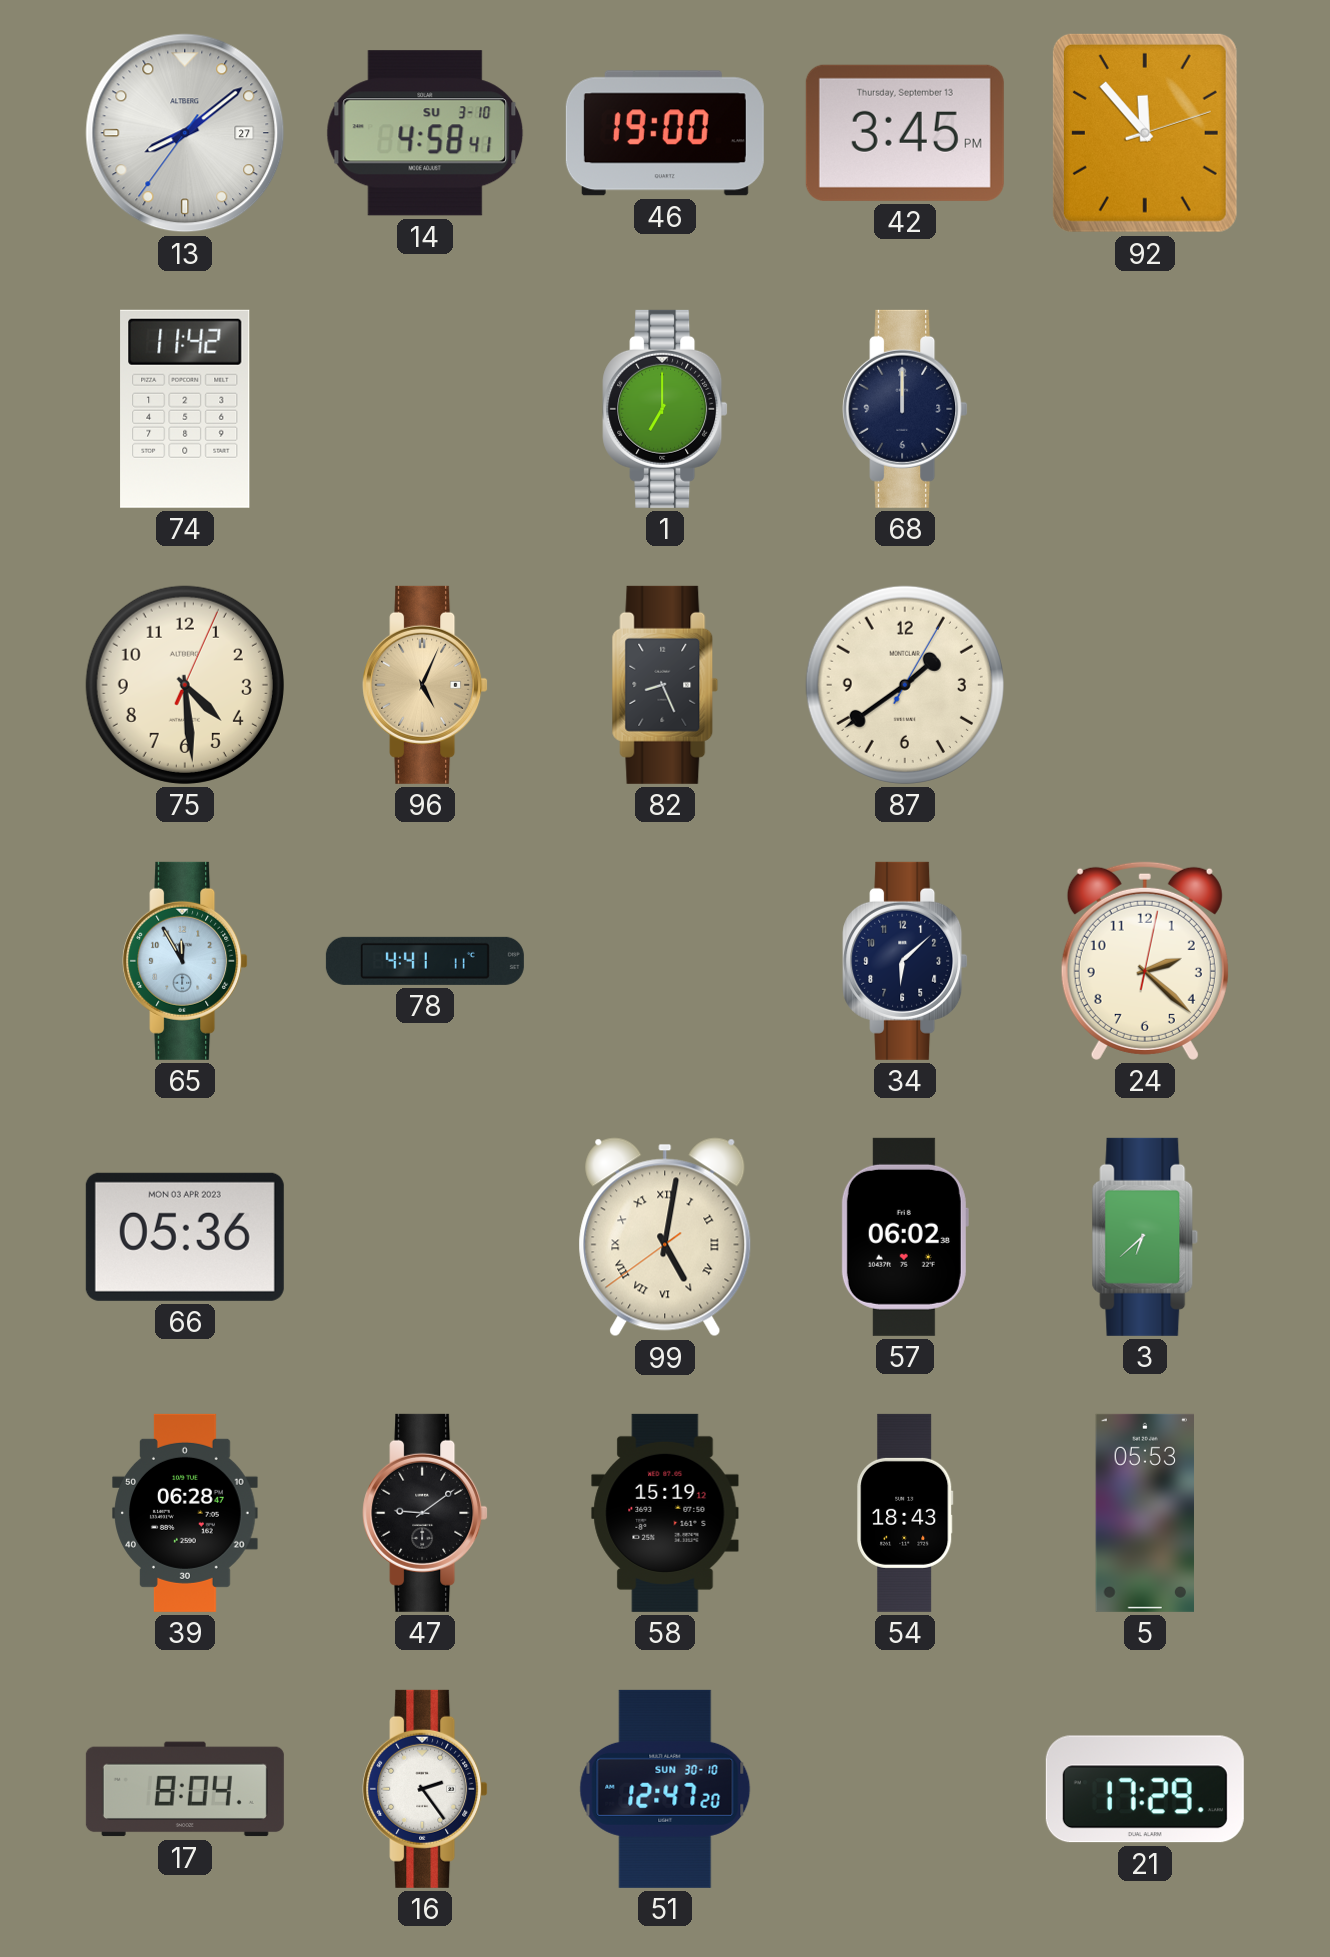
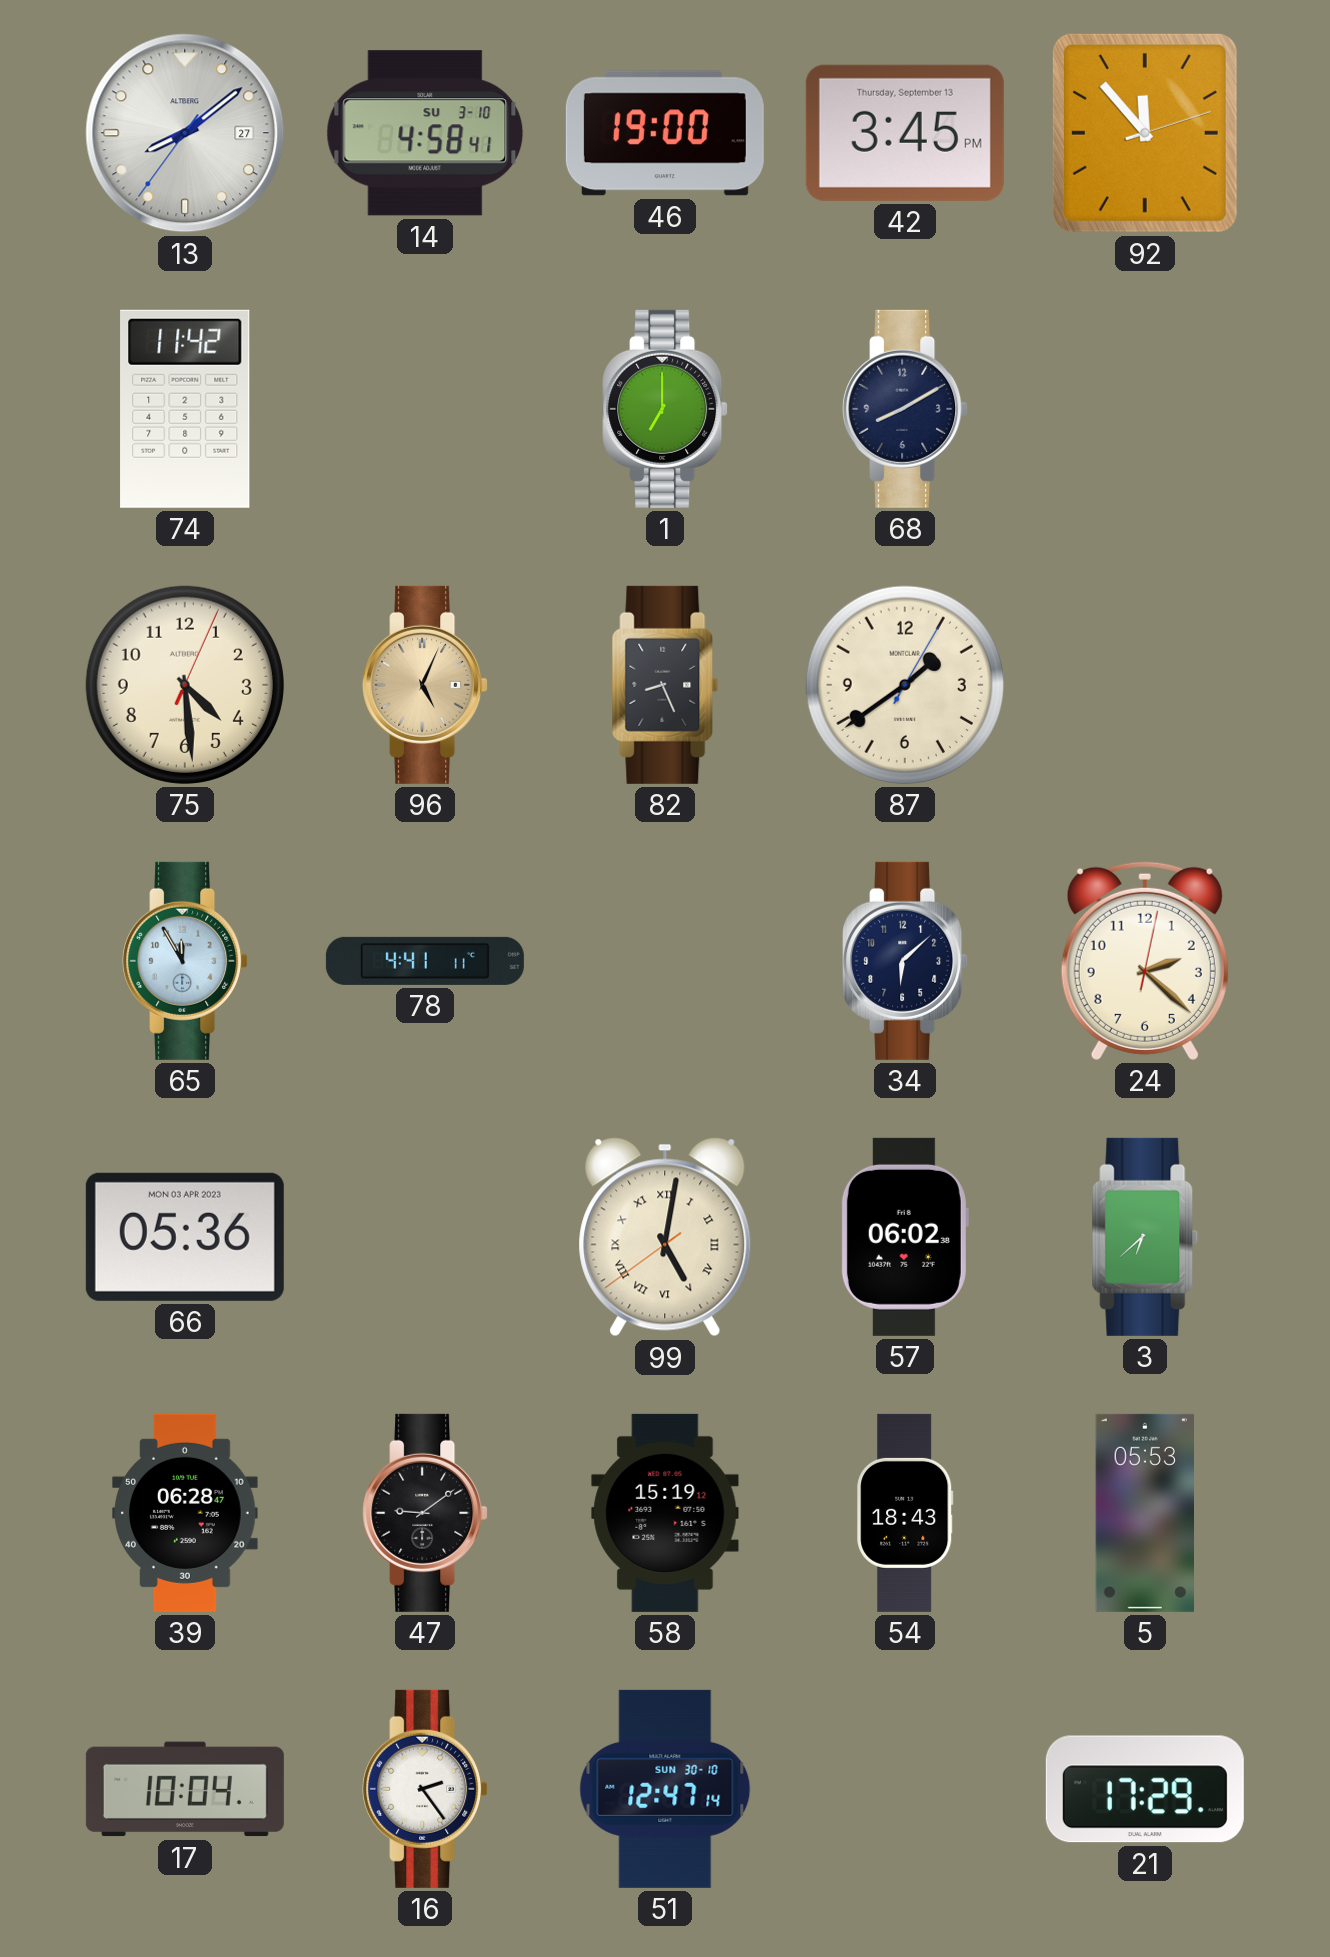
68: 12:00 -> 8:10 (905, 409)
17: 8:04 -> 10:04 (185, 1789)
51: 12:47:20 -> 12:47:14 (665, 1789)
